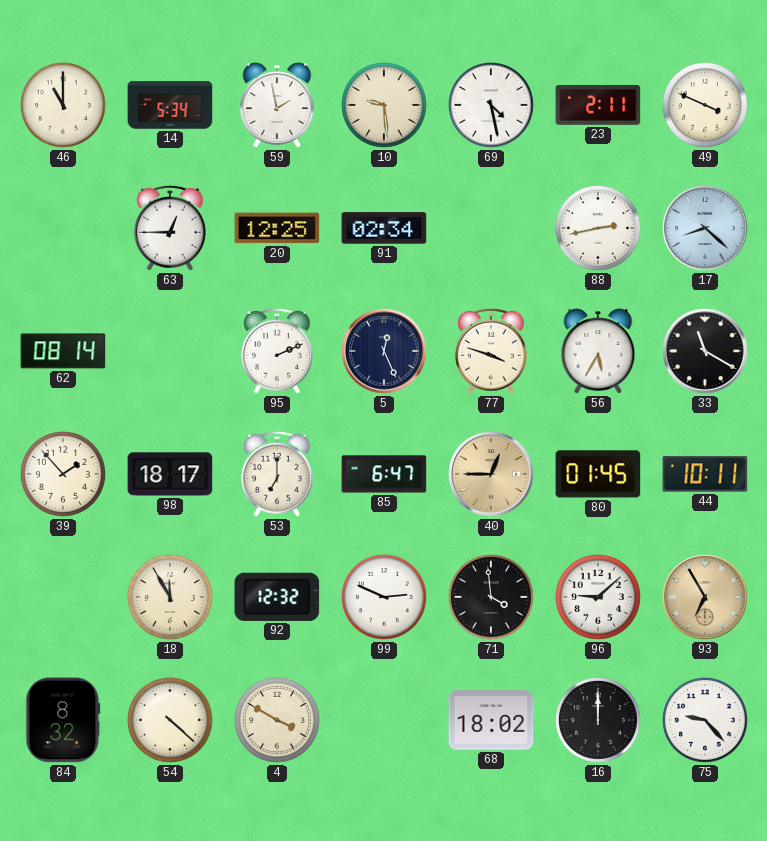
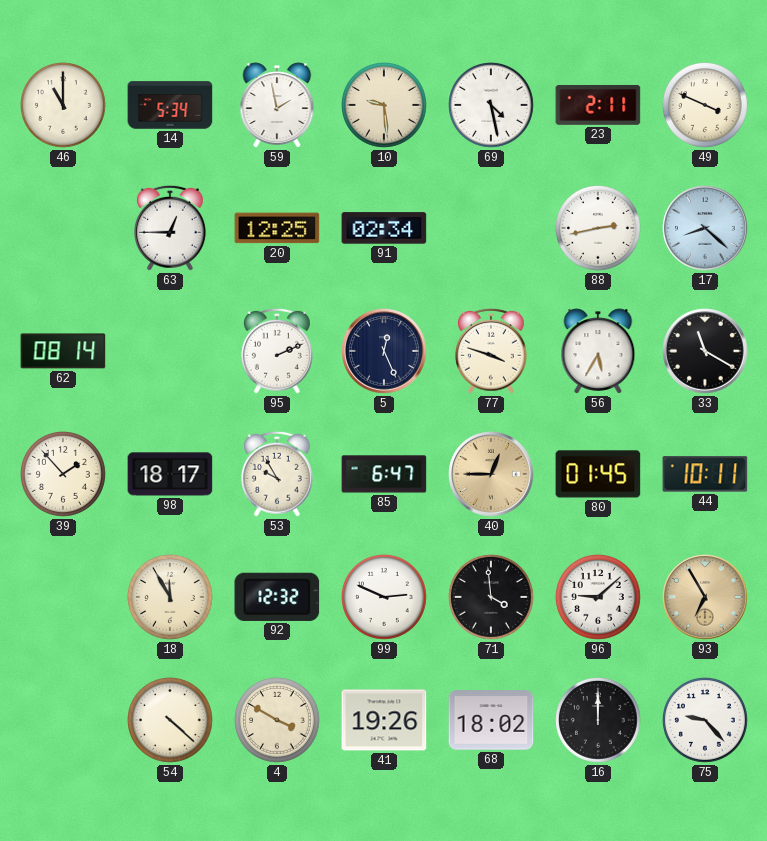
53: 7:00 -> 9:55 (278, 474)
84: 8:32 -> none (63, 720)
41: none -> 19:26 (384, 720)
